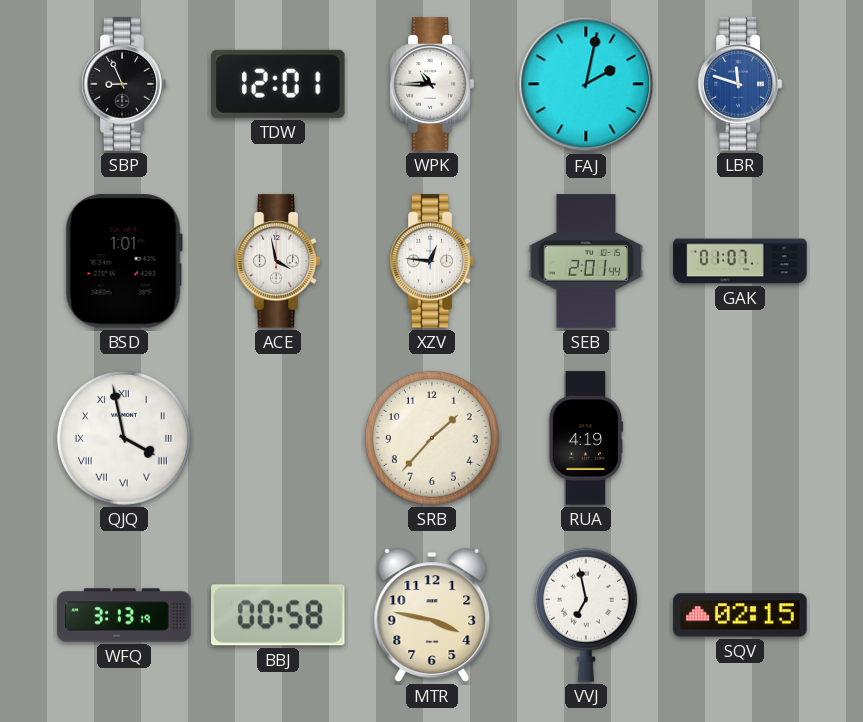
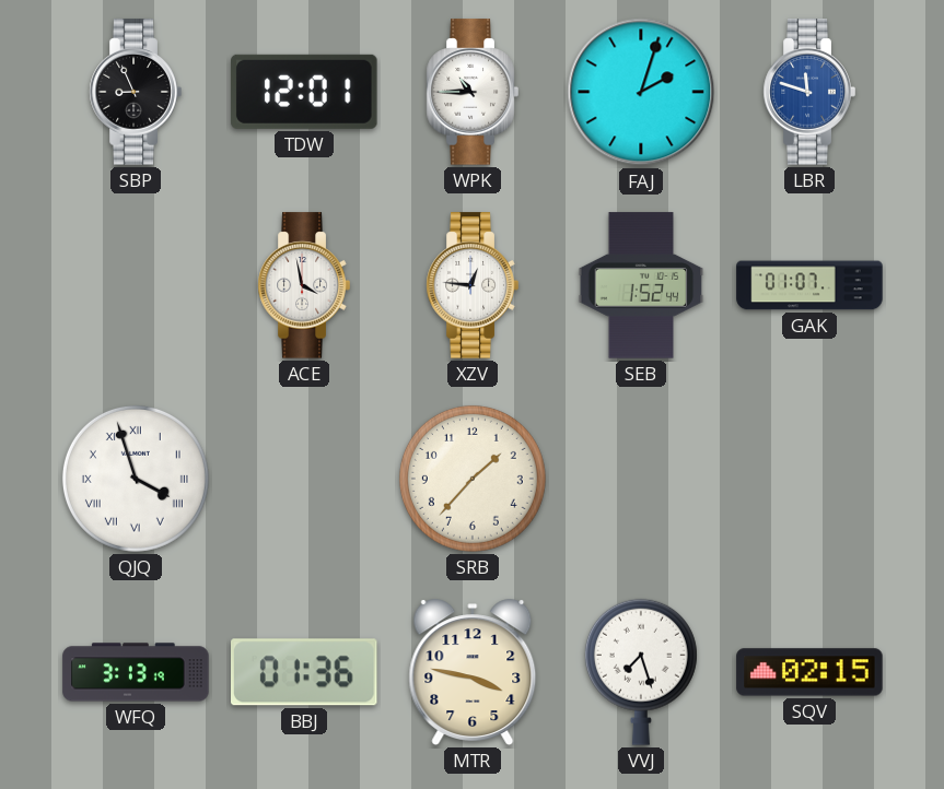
FAJ: 2:02 -> 2:03 (641, 92)
BSD: 1:01 -> none (124, 261)
SEB: 2:01 -> 1:52 (641, 285)
QJQ: 3:58 -> 3:57 (136, 479)
RUA: 4:19 -> none (586, 438)
BBJ: 00:58 -> 01:36 (305, 672)
VVJ: 6:58 -> 7:27 (641, 672)
